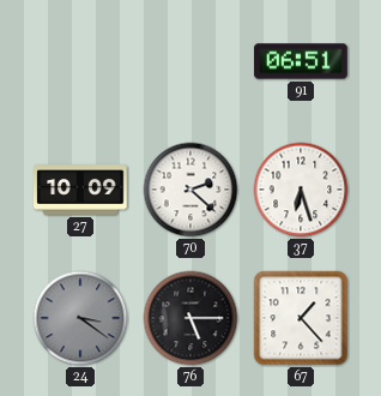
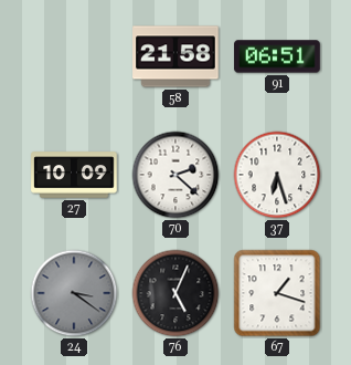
58: none -> 21:58 (175, 56)
76: 5:15 -> 5:04 (175, 293)
67: 1:23 -> 1:18 (277, 293)
